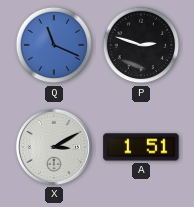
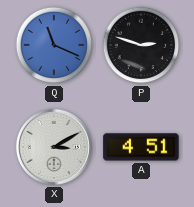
A: 1:51 -> 4:51 (141, 147)
